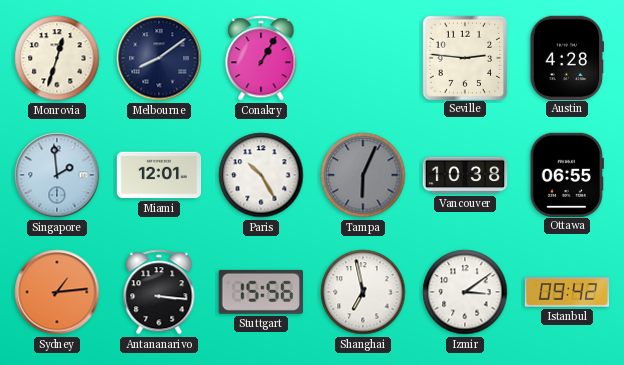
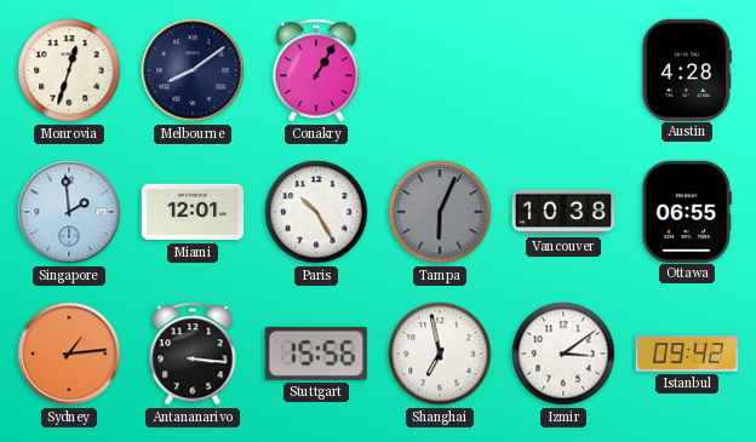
Seville: 2:46 -> none (464, 57)
